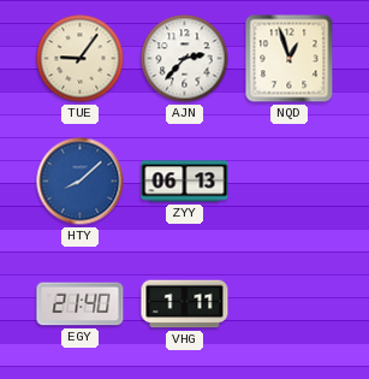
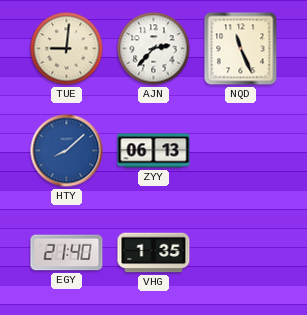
TUE: 9:06 -> 9:01 (67, 49)
NQD: 12:57 -> 11:26 (241, 49)
VHG: 1:11 -> 1:35 (154, 253)
